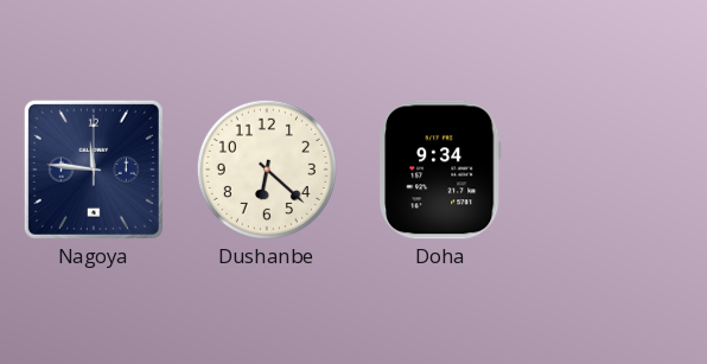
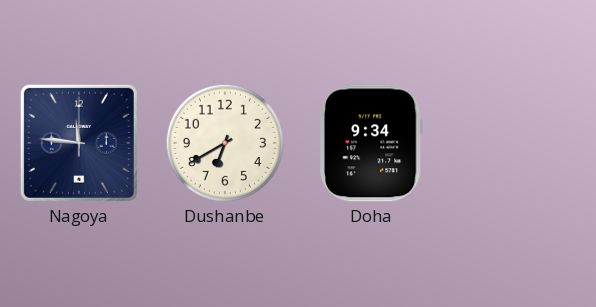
Dushanbe: 6:22 -> 6:40 (225, 143)
